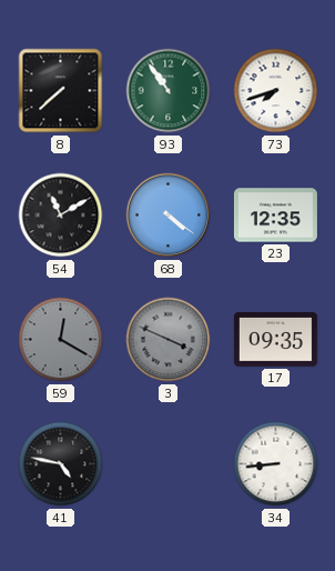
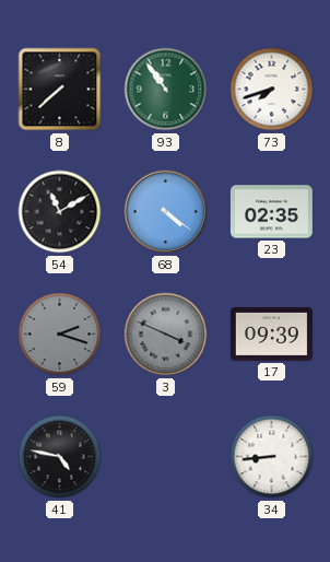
23: 12:35 -> 02:35 (271, 212)
59: 12:20 -> 2:18 (60, 335)
17: 09:35 -> 09:39 (271, 335)
